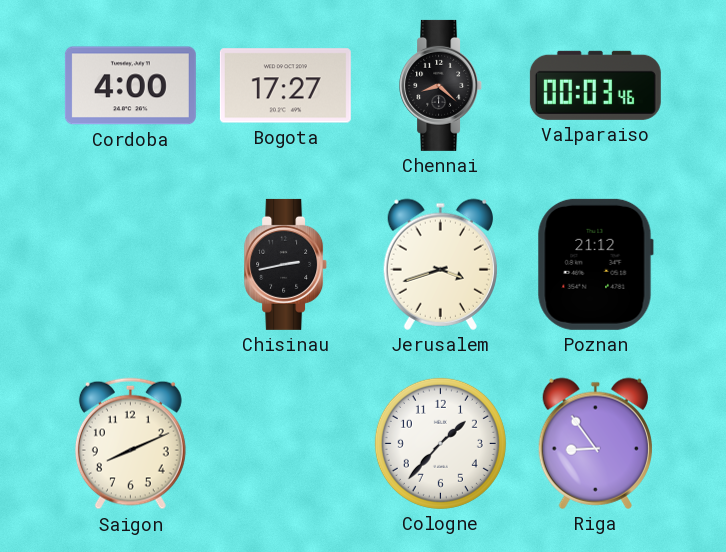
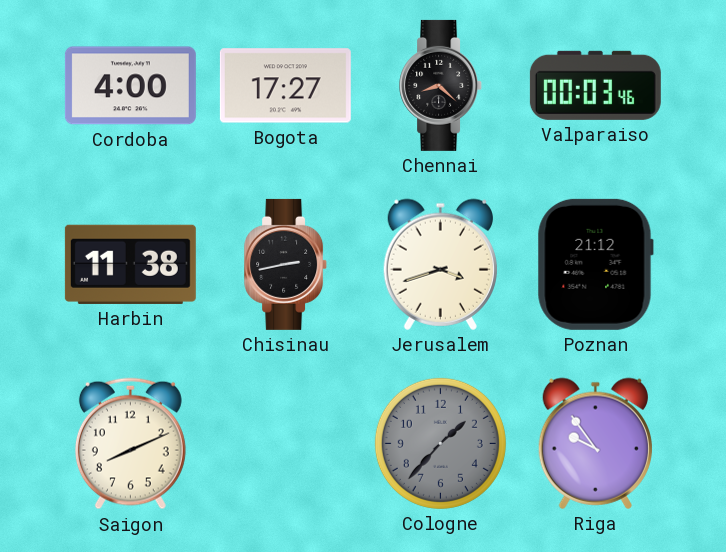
Harbin: none -> 11:38 (130, 264)
Cologne dial: white -> grey (440, 443)
Riga: 8:54 -> 9:54 (595, 443)
